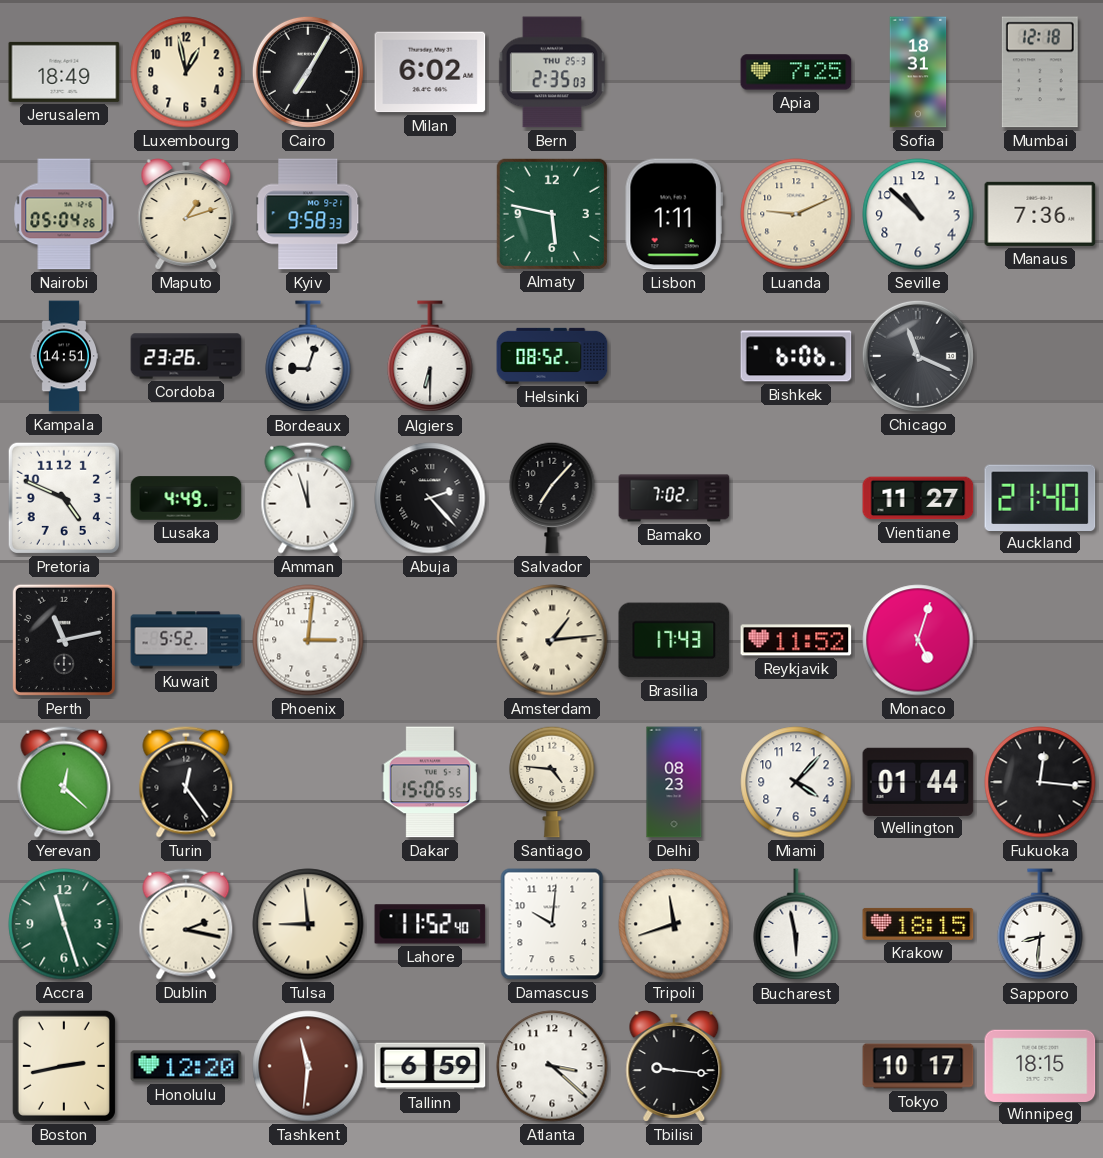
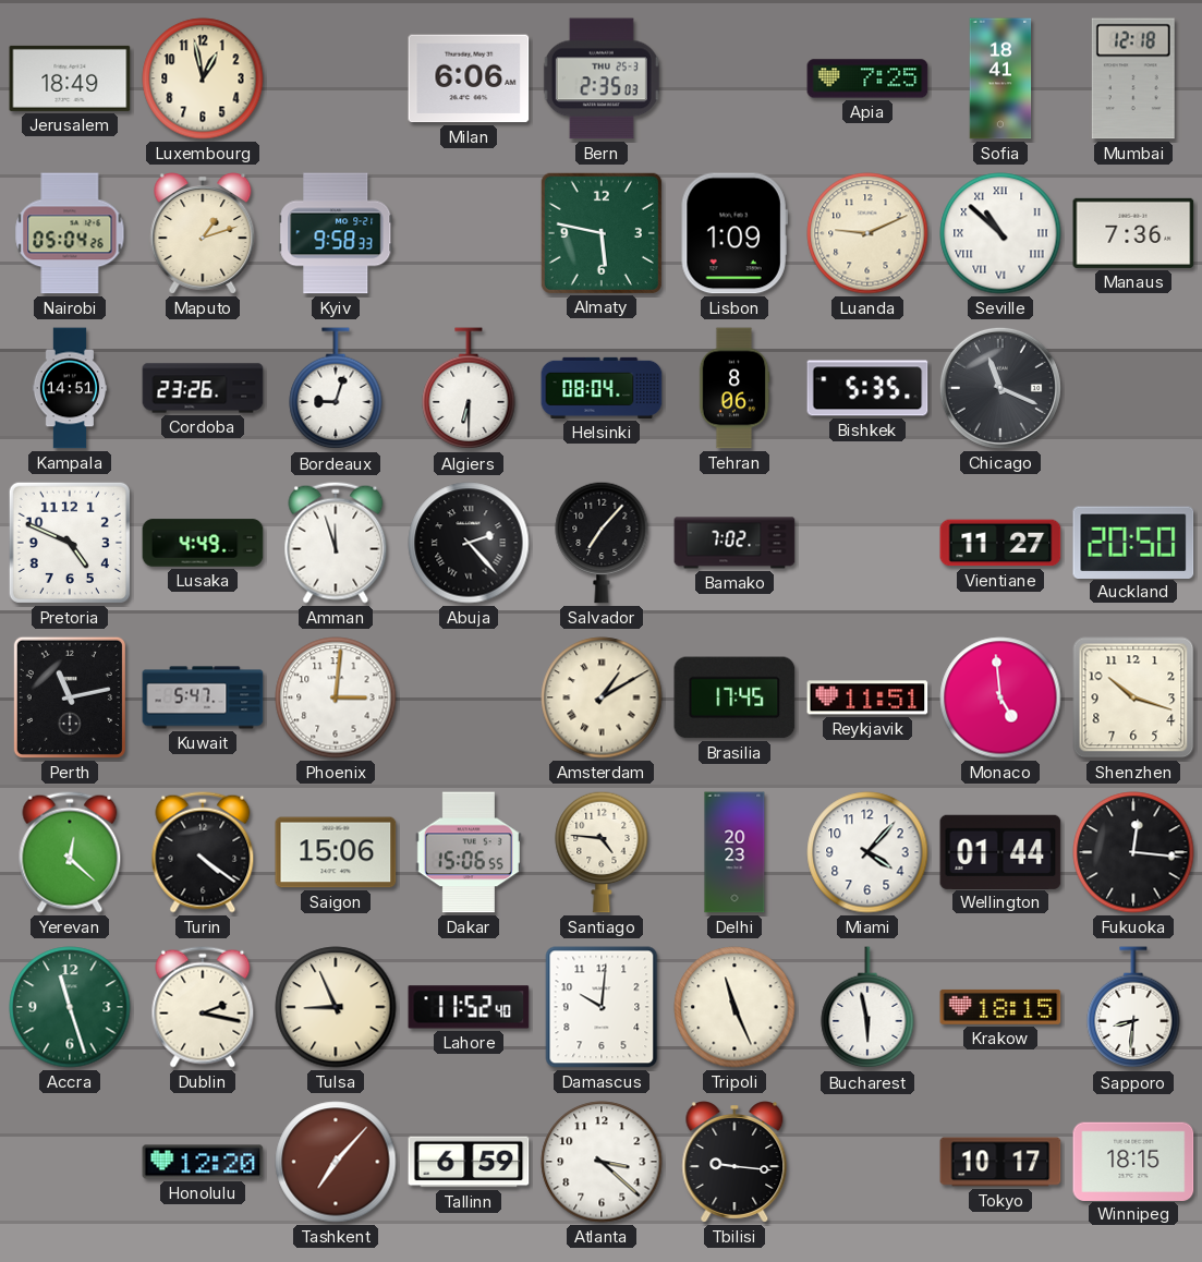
Cairo: 7:05 -> none (308, 72)
Milan: 6:02 -> 6:06 (469, 78)
Sofia: 18:31 -> 18:41 (1000, 78)
Lisbon: 1:11 -> 1:09 (734, 233)
Seville numerals: Arabic -> Roman (1000, 233)
Helsinki: 08:52 -> 08:04 (602, 388)
Tehran: none -> 8:06 (734, 388)
Bishkek: 6:06 -> 5:35 (867, 388)
Auckland: 21:40 -> 20:50 (1133, 542)
Kuwait: 5:52 -> 5:47 (203, 697)
Amsterdam: 1:14 -> 1:10 (602, 697)
Brasilia: 17:43 -> 17:45 (734, 697)
Reykjavik: 11:52 -> 11:51 (867, 697)
Monaco: 5:03 -> 4:59 (1000, 697)
Shenzhen: none -> 10:18 (1133, 697)
Turin: 12:24 -> 4:21 (203, 852)
Saigon: none -> 15:06 (336, 852)
Delhi: 08:23 -> 20:23 (734, 852)
Tulsa: 8:59 -> 8:56 (336, 1007)
Tripoli: 11:42 -> 11:26 (734, 1007)
Boston: 2:43 -> none (64, 1066)
Tashkent: 11:31 -> 7:07 (336, 1162)
